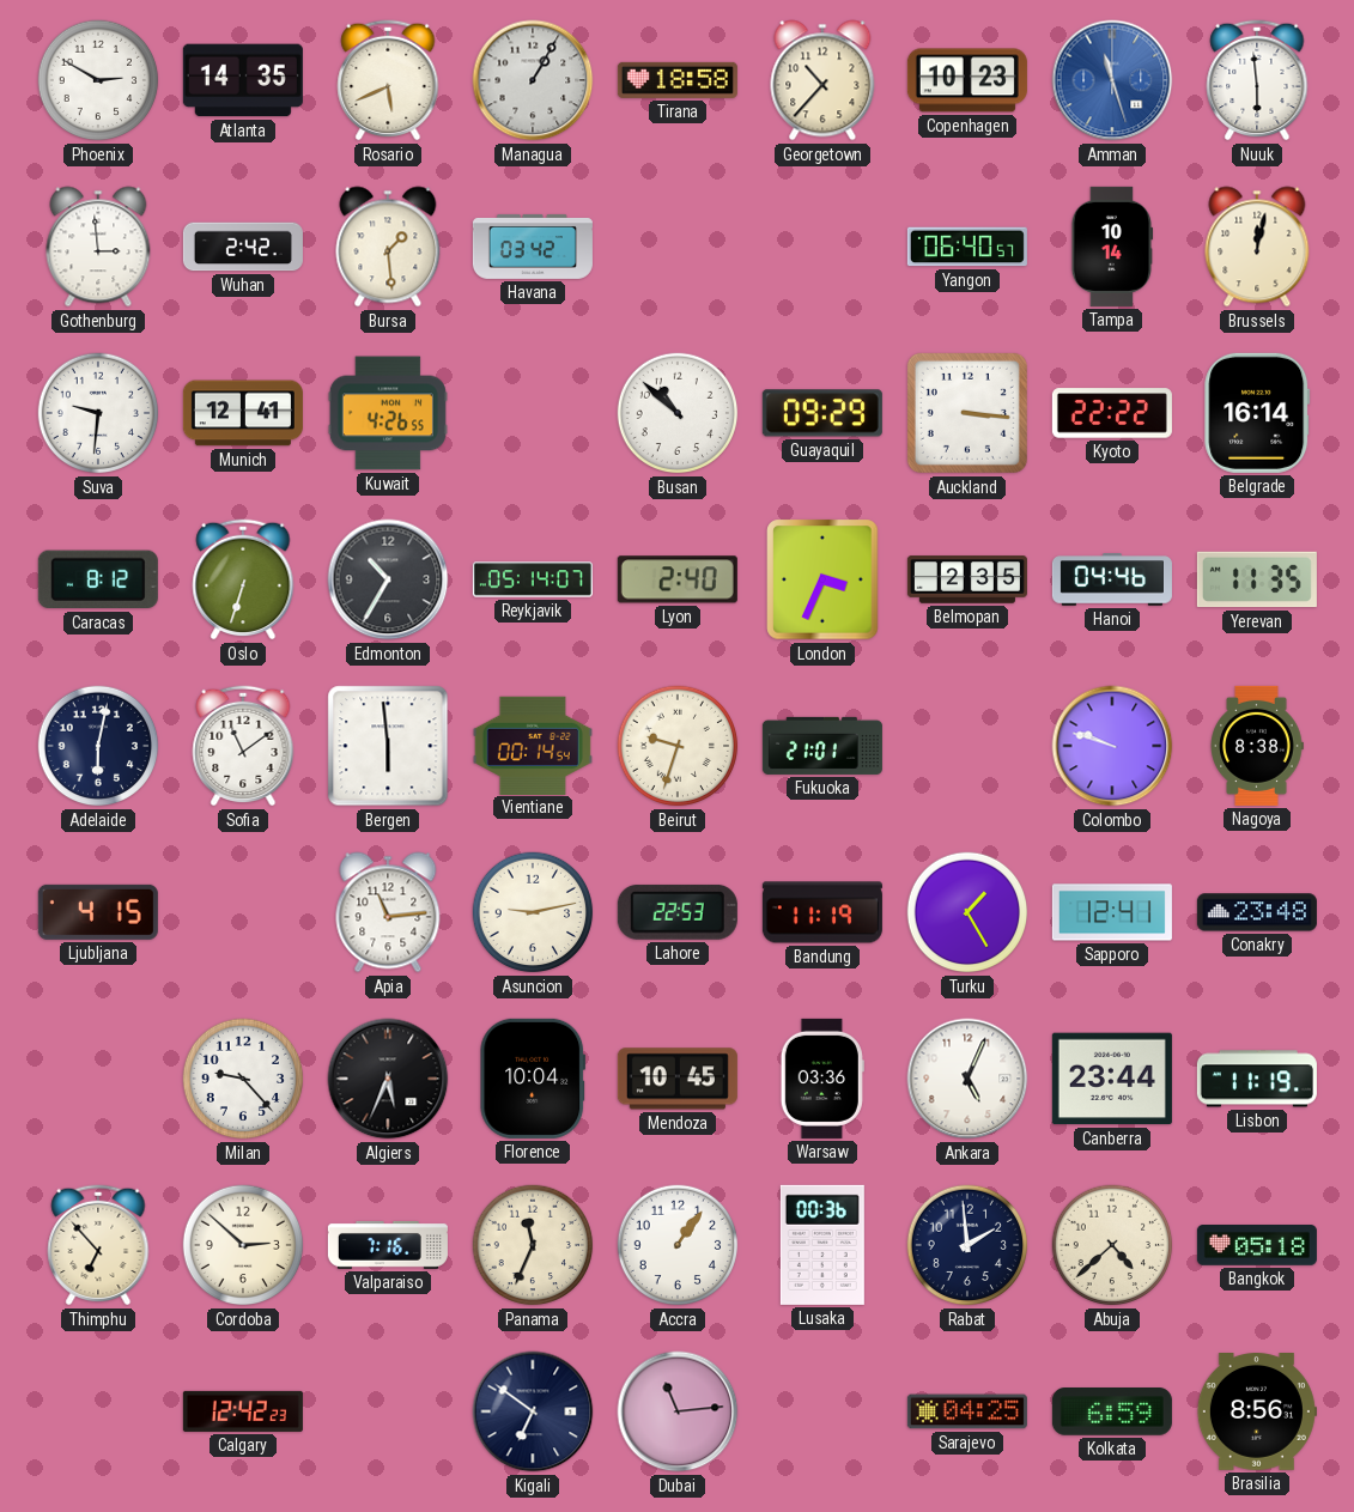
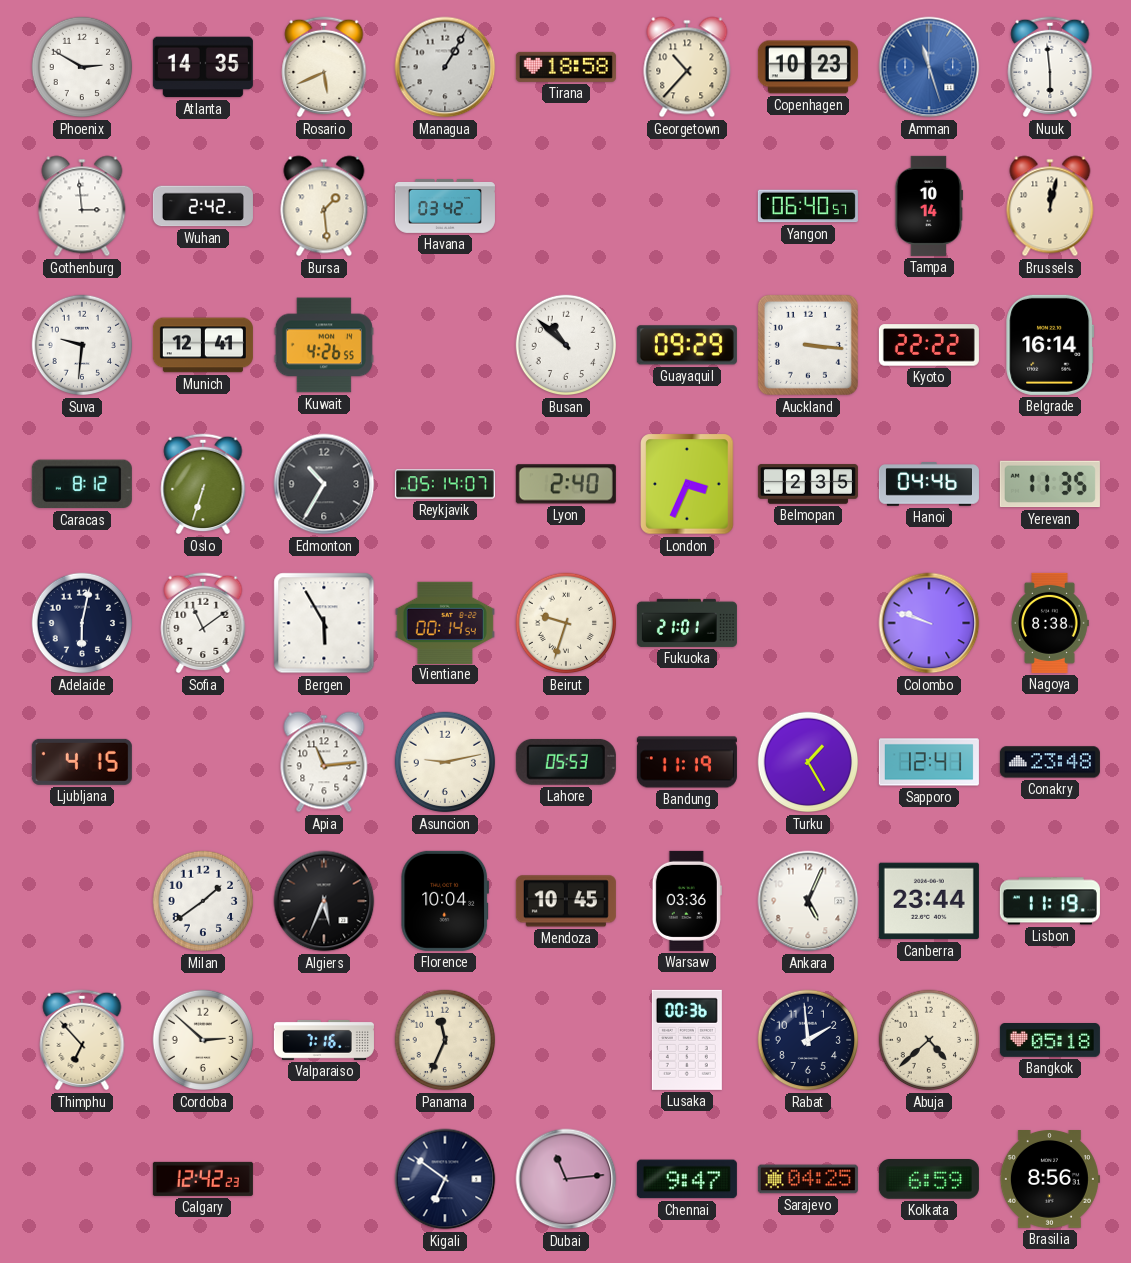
Bergen: 5:59 -> 5:55 (324, 623)
Lahore: 22:53 -> 05:53 (566, 762)
Milan: 9:23 -> 1:39 (203, 901)
Accra: 1:06 -> none (678, 1245)
Chennai: none -> 9:47 (687, 1179)
